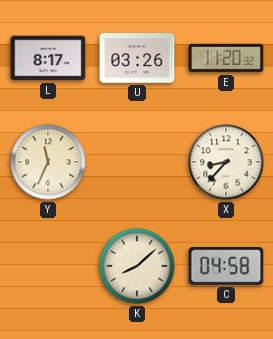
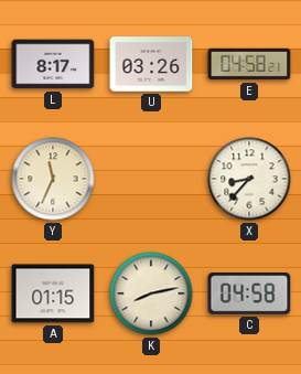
E: 11:20 -> 04:58 (249, 64)
A: none -> 01:15 (53, 293)
K: 8:08 -> 8:13 (151, 293)
